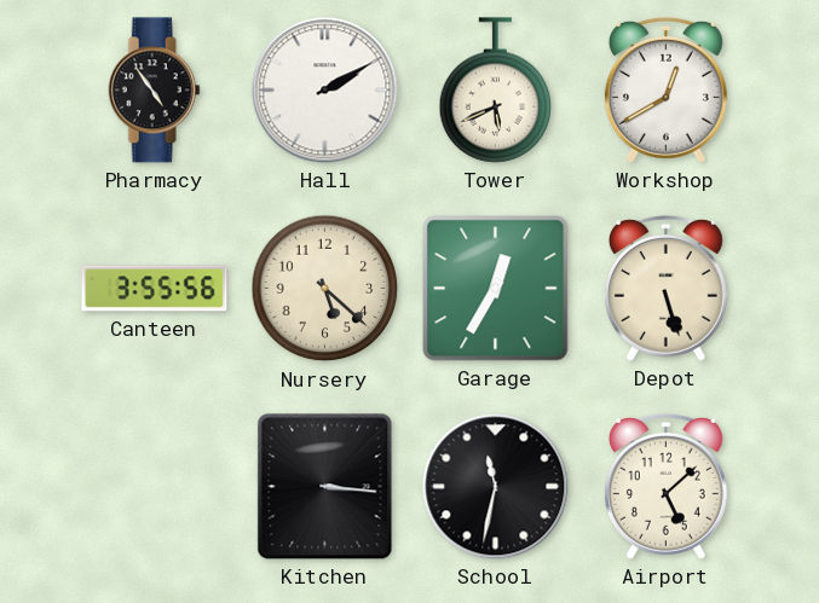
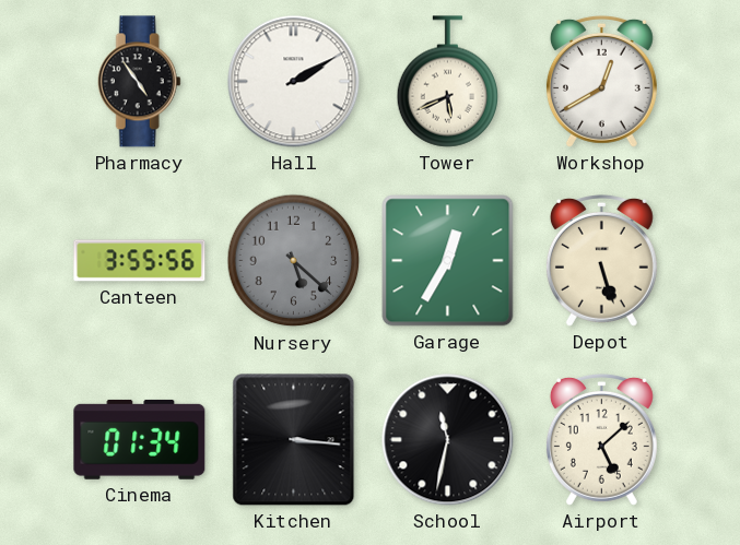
Nursery dial: cream -> grey (294, 261)
Cinema: none -> 01:34 (140, 439)
